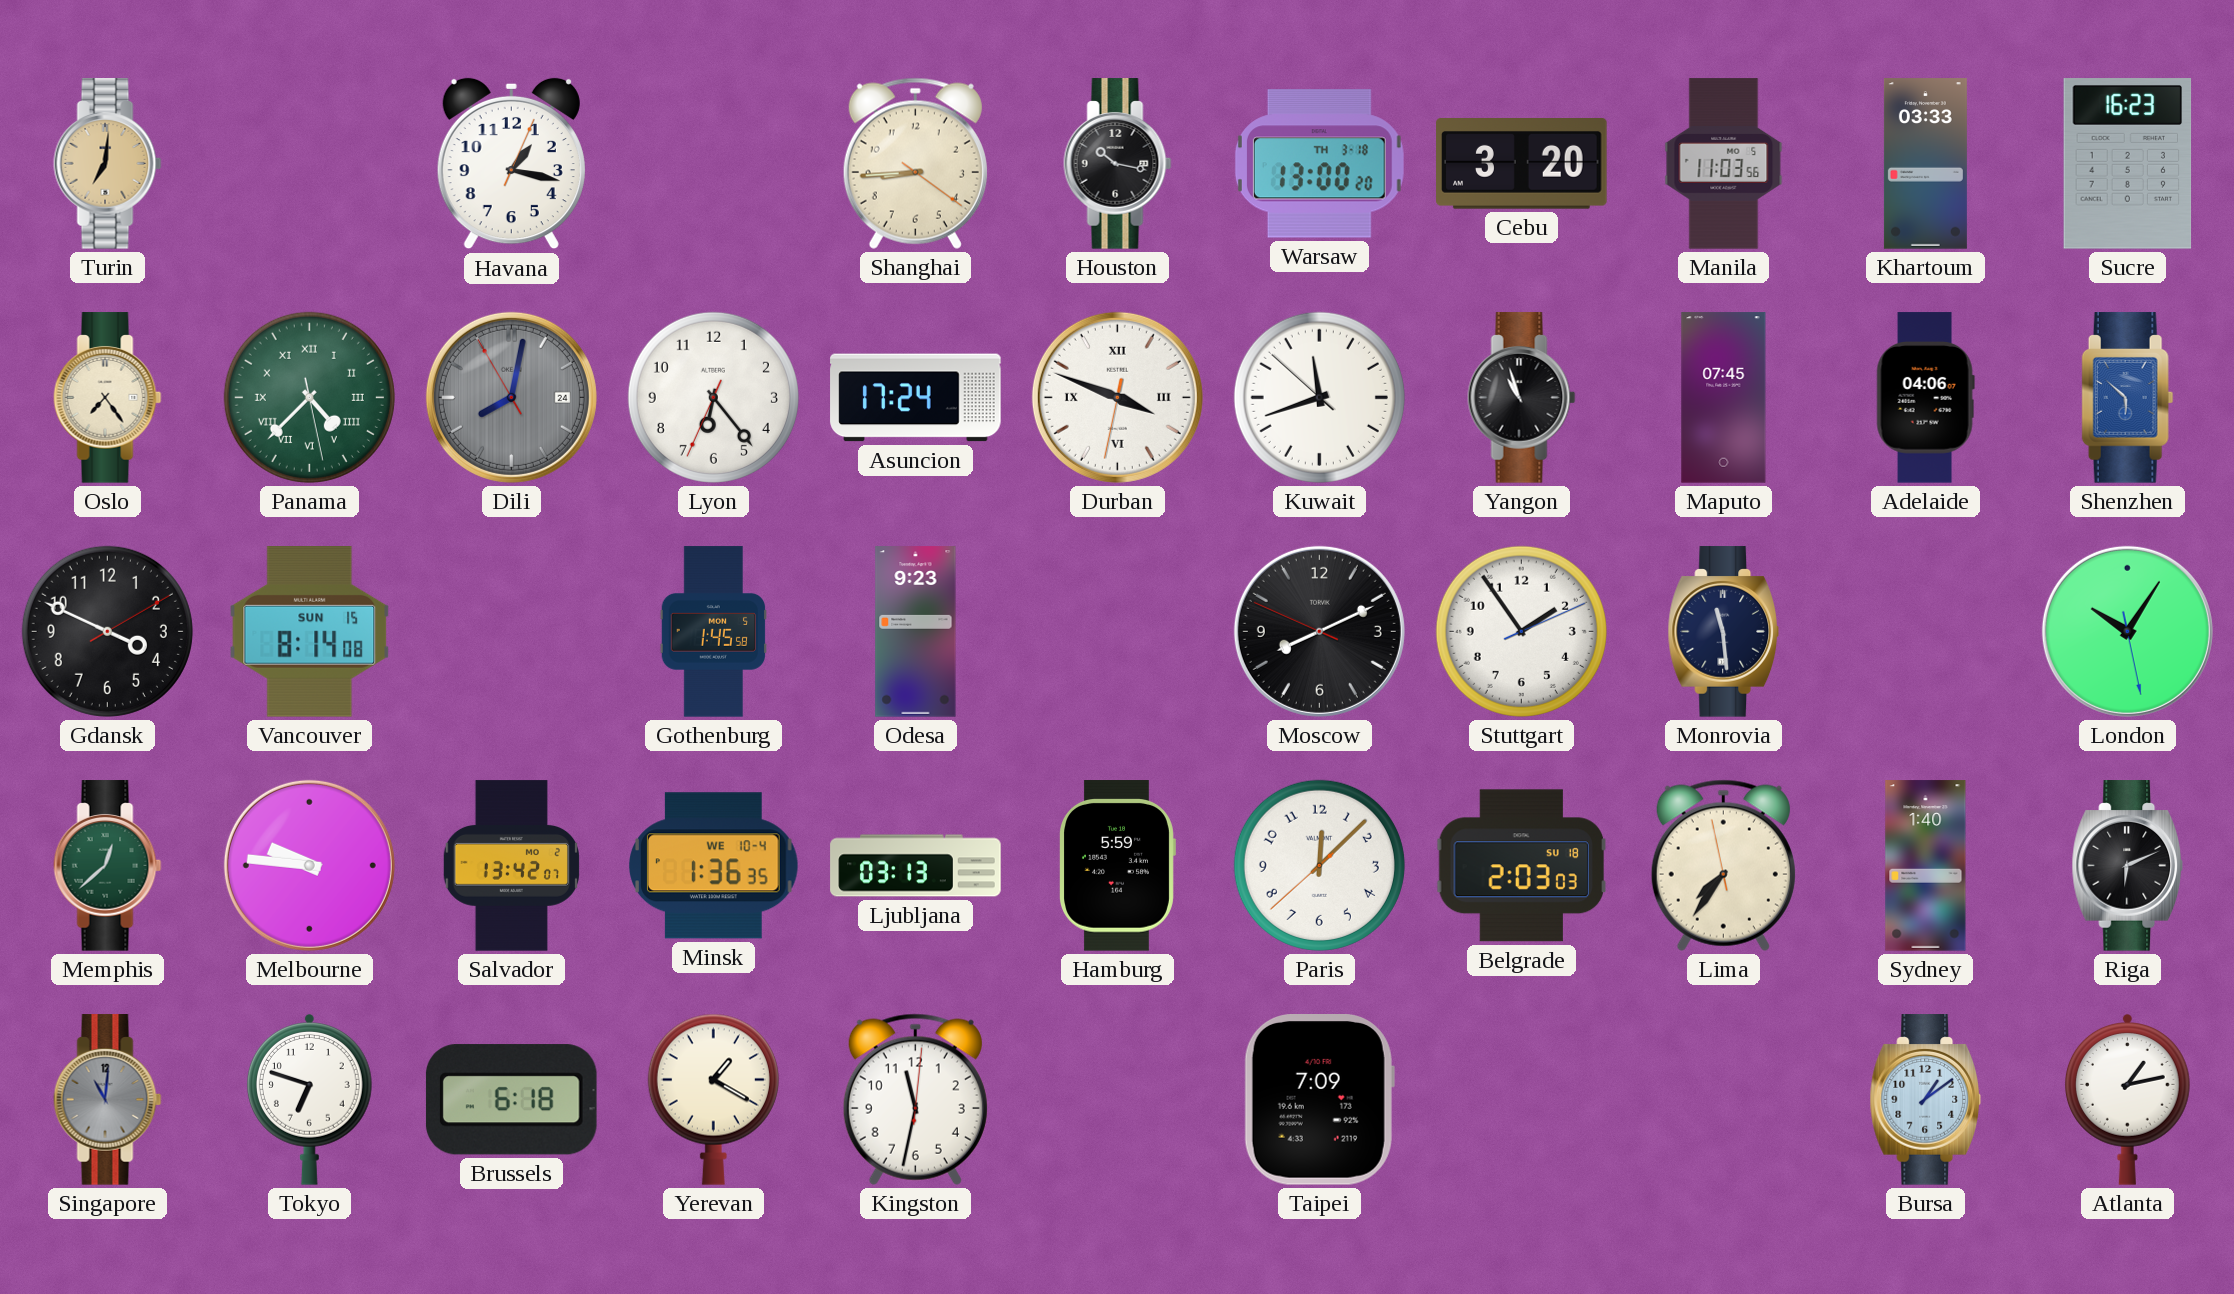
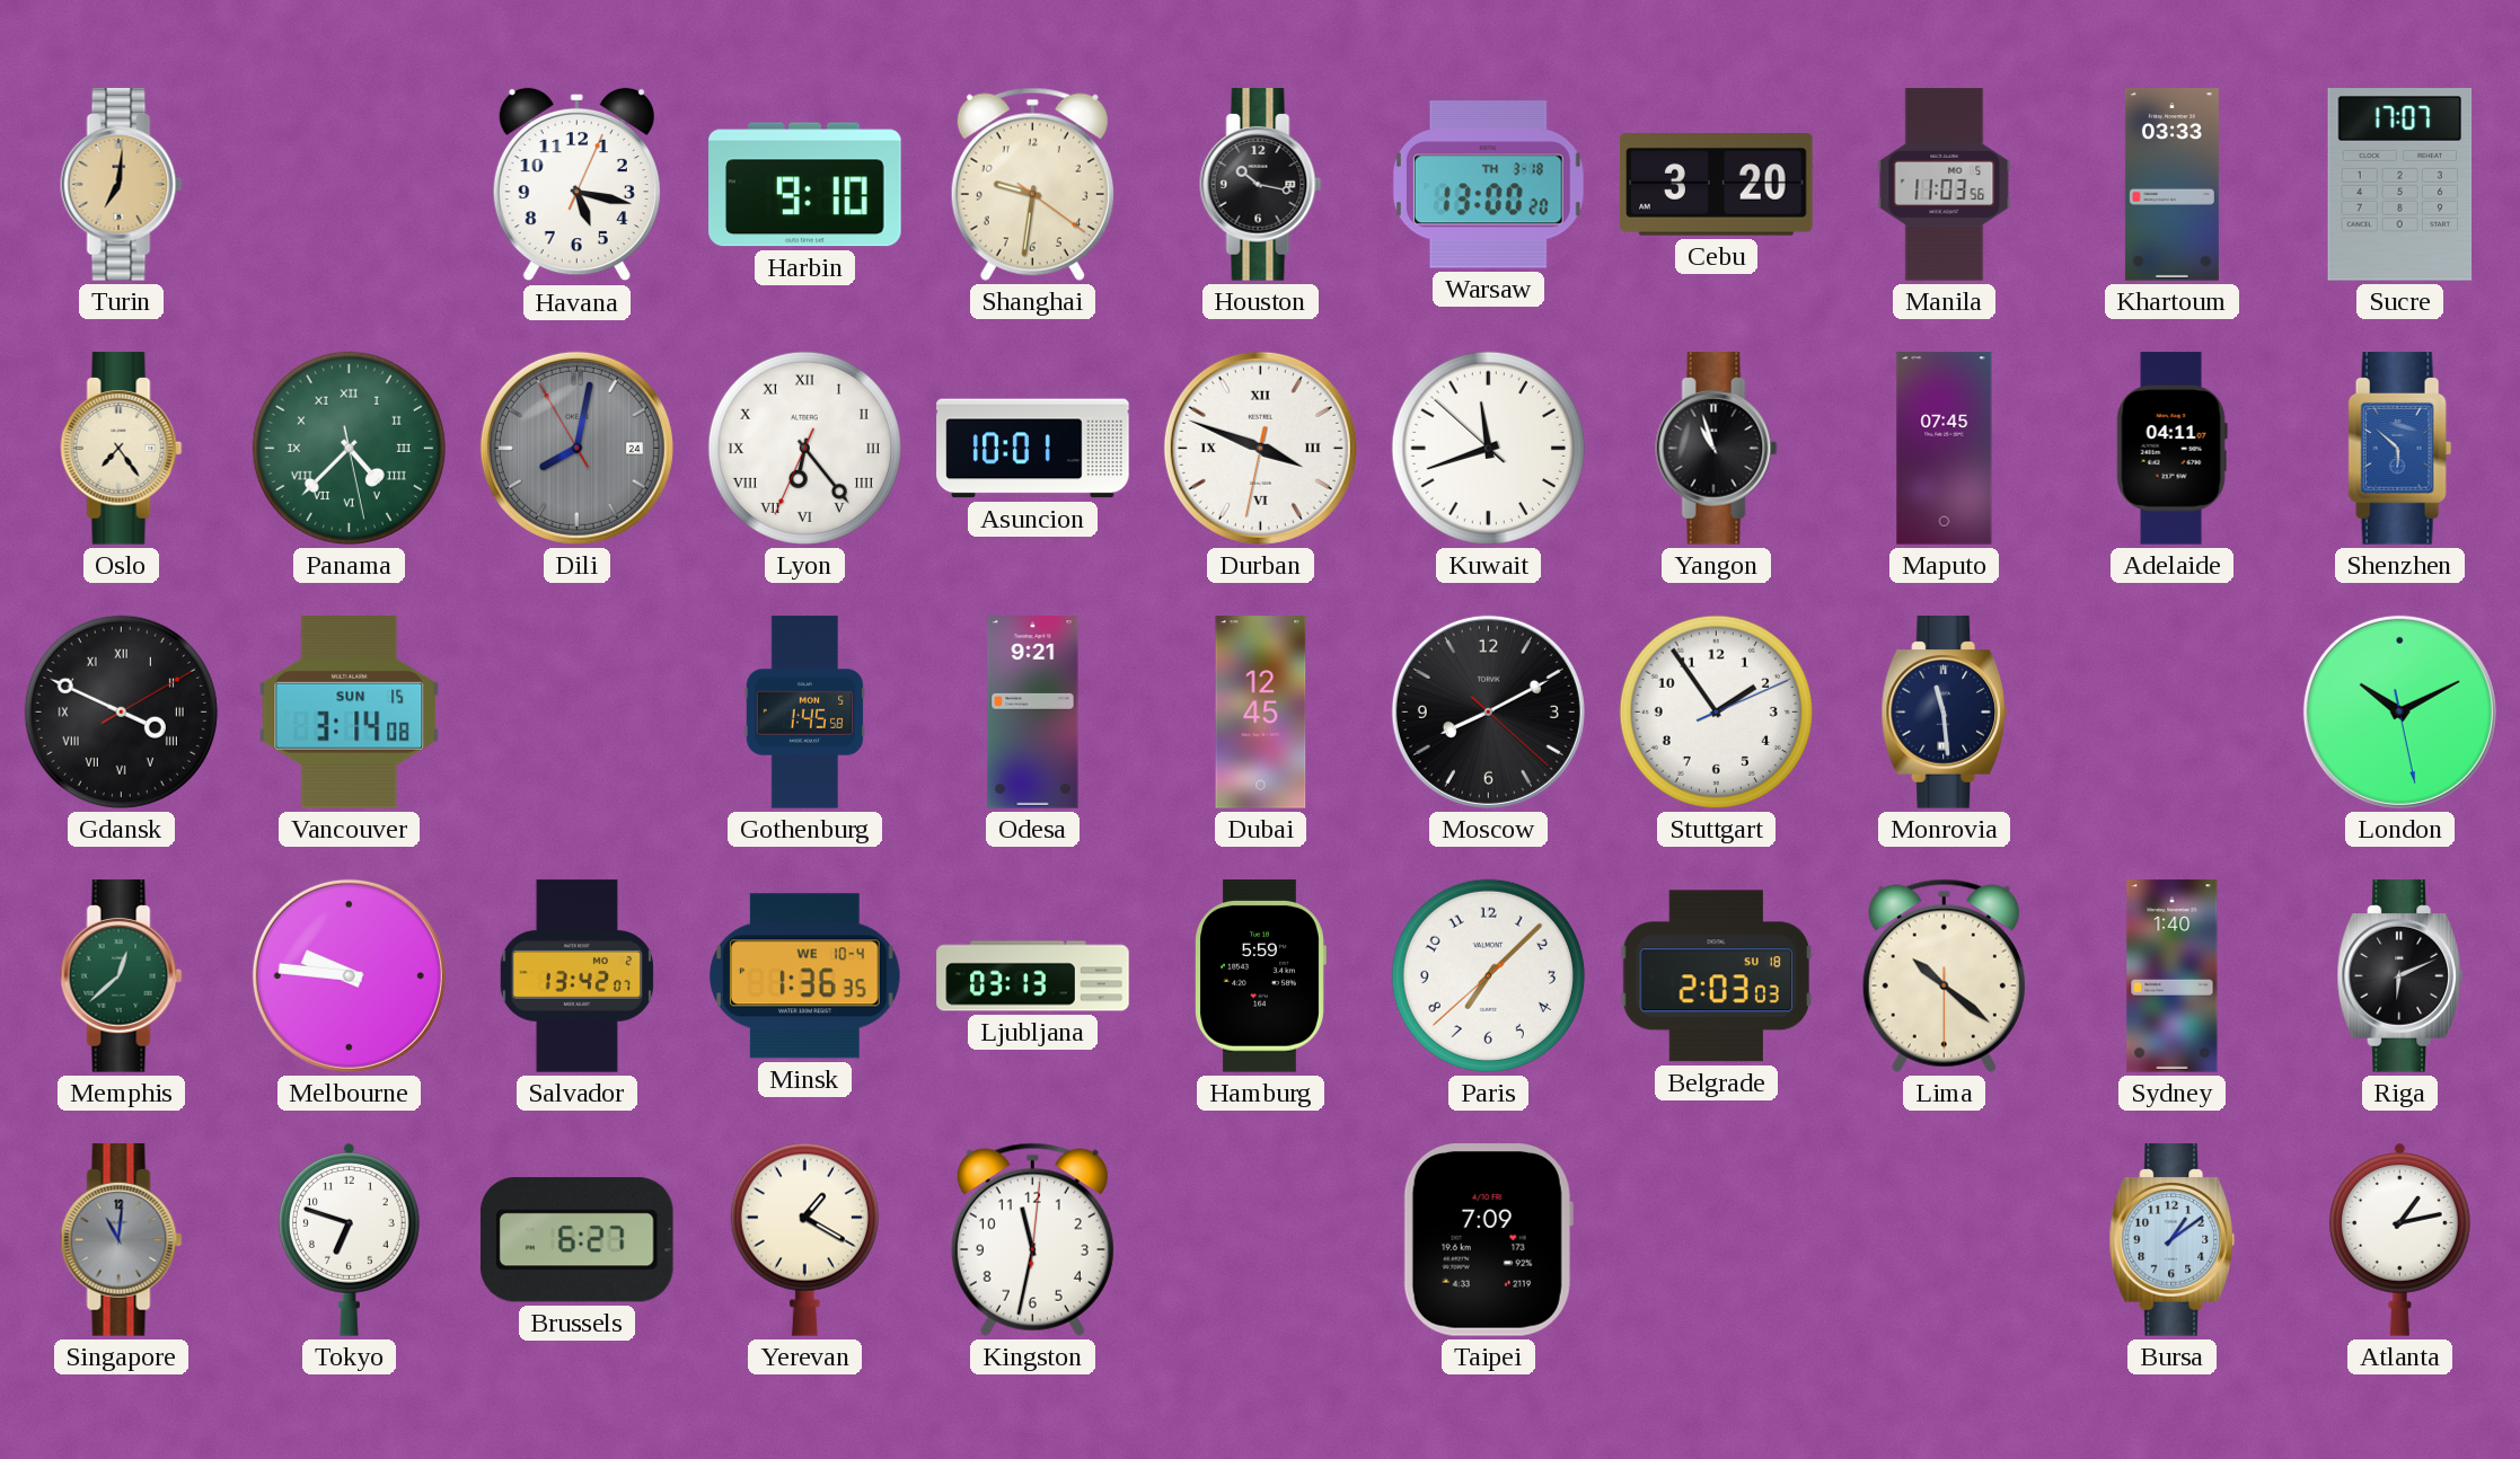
Havana: 1:17 -> 5:17 (576, 185)
Harbin: none -> 9:10 (805, 185)
Shanghai: 8:44 -> 9:31 (1032, 184)
Sucre: 16:23 -> 17:07 (2400, 185)
Lyon numerals: Arabic -> Roman (804, 448)
Asuncion: 17:24 -> 10:01 (1033, 449)
Adelaide: 04:06 -> 04:11 (2171, 449)
Gdansk numerals: Arabic -> Roman (121, 711)
Vancouver: 8:14 -> 3:14 (350, 713)
Odesa: 9:23 -> 9:21 (1033, 713)
Dubai: none -> 12:45 (1261, 713)
Moscow: 8:10:49 -> 8:10:22 (1488, 711)
London: 10:05 -> 10:10 (2399, 711)
Paris: 12:07 -> 7:07 (1488, 975)
Lima: 7:35 -> 10:21 (1944, 975)
Brussels: 6:18 -> 6:27 (576, 1240)
